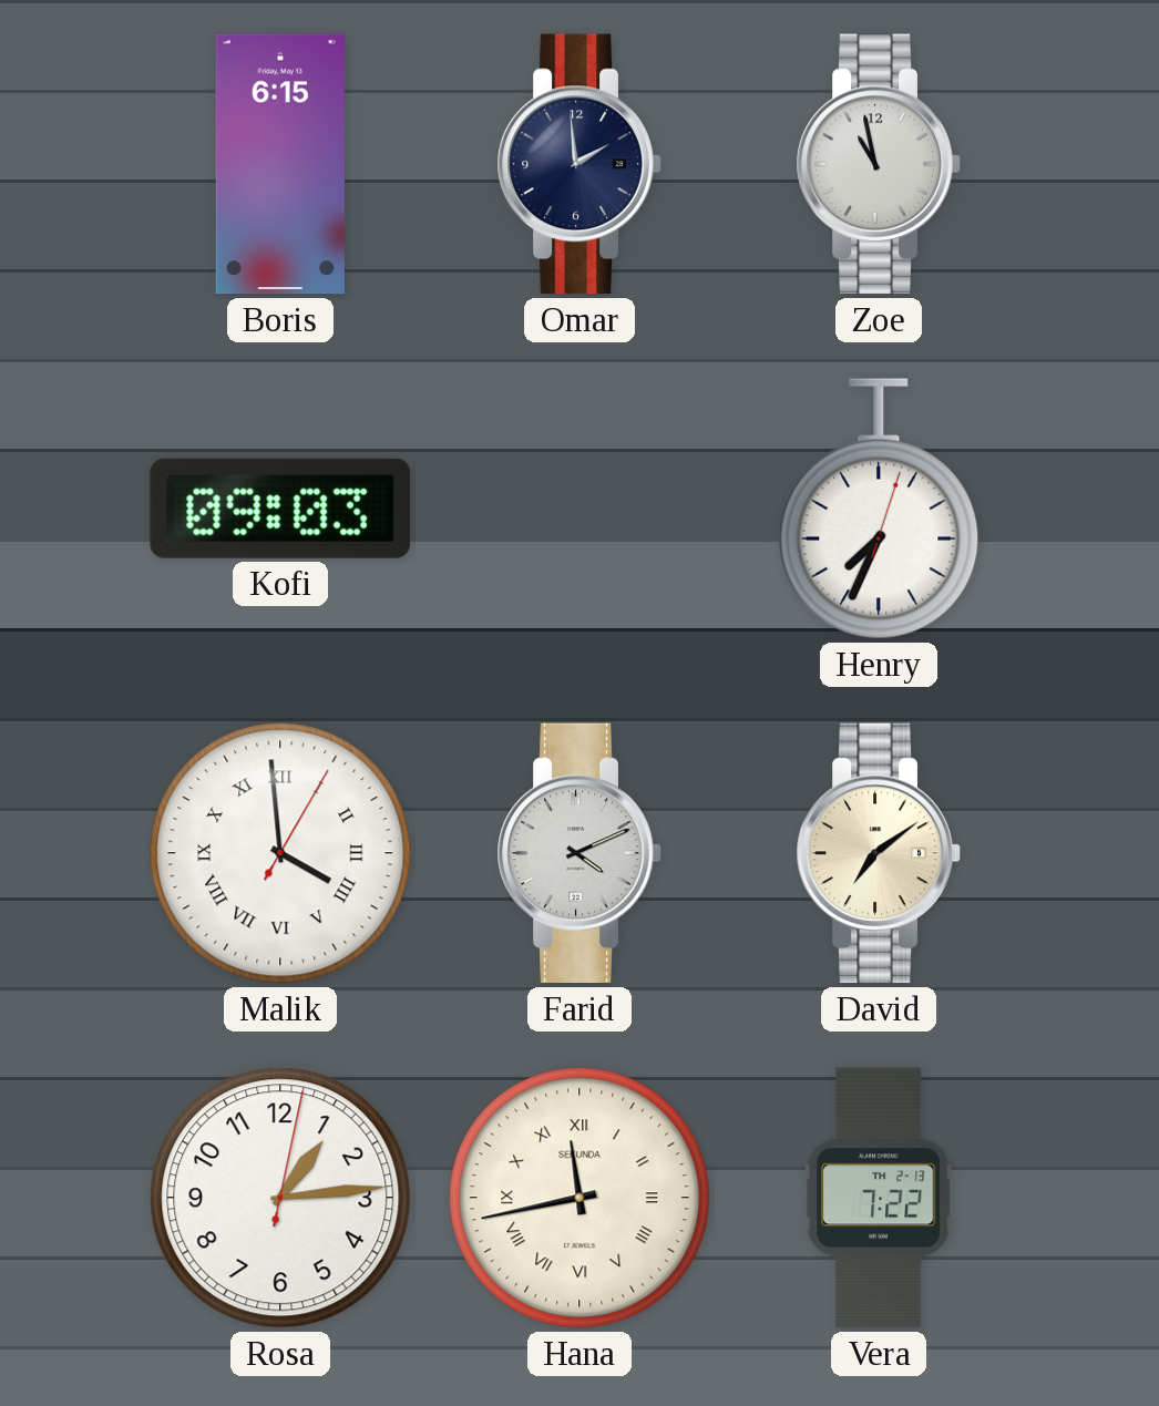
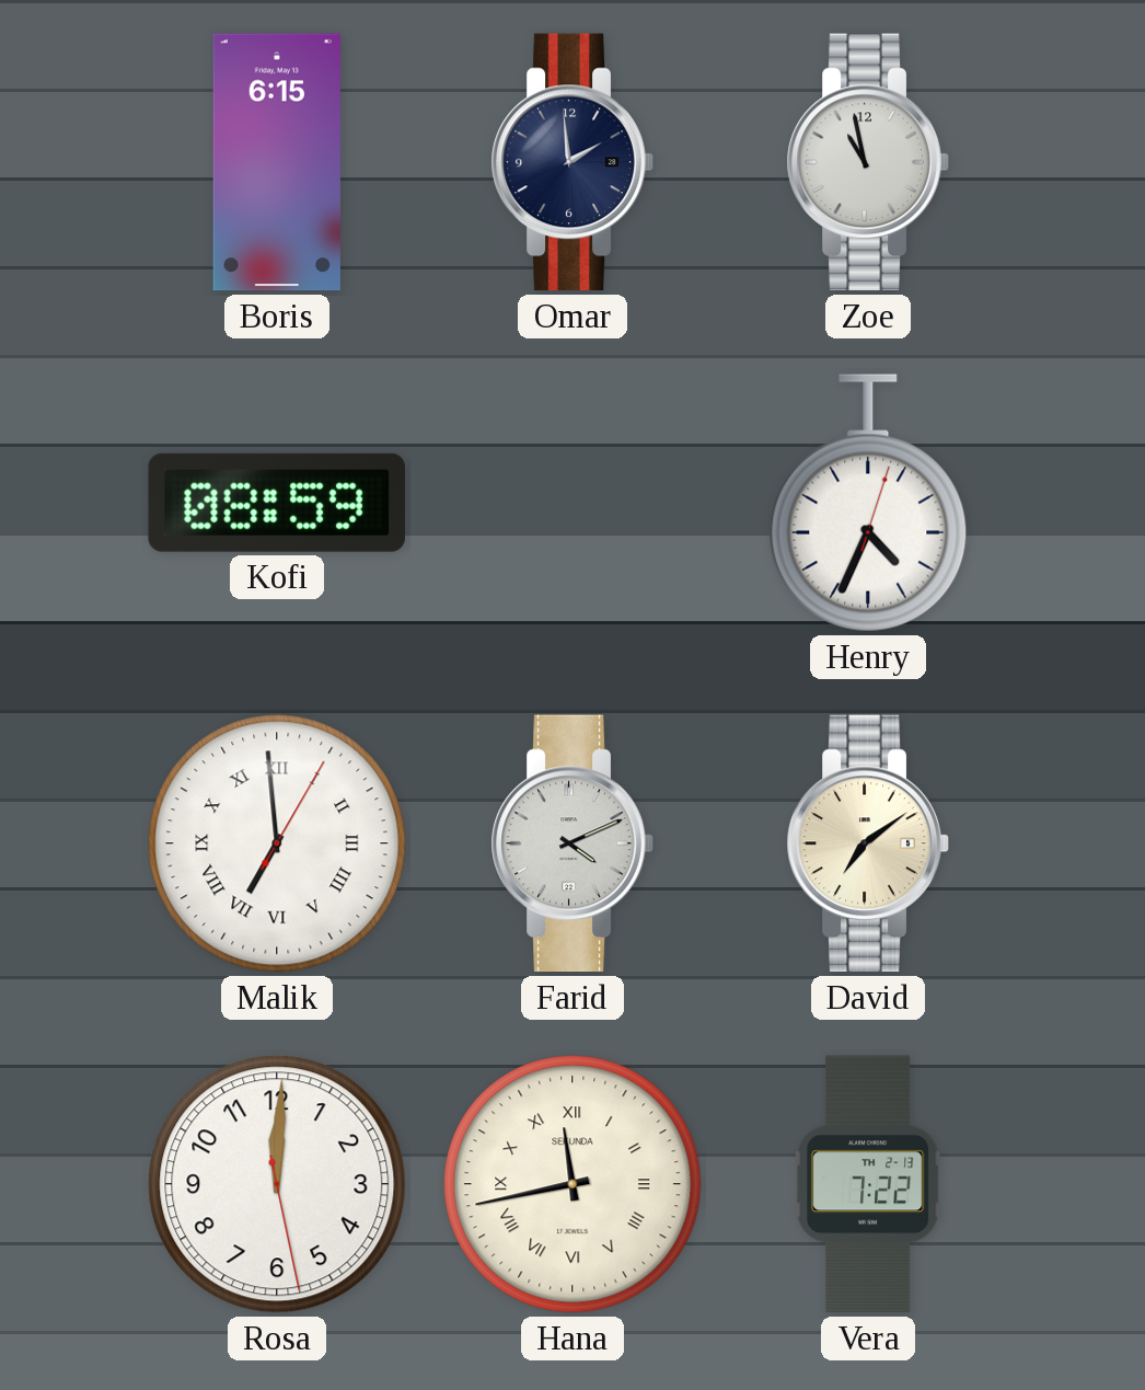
Kofi: 09:03 -> 08:59 (277, 503)
Henry: 7:34 -> 4:34 (868, 503)
Malik: 3:59 -> 6:59 (277, 843)
Rosa: 1:14 -> 12:00 (277, 1184)
